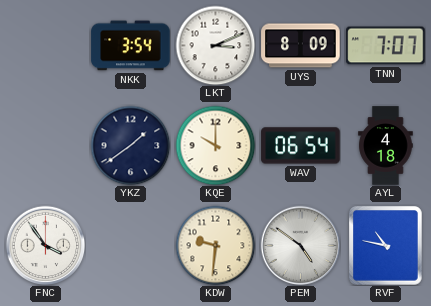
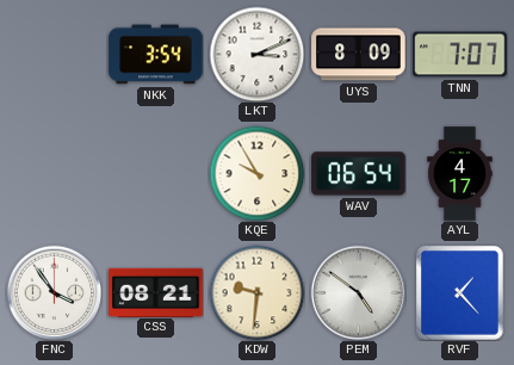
YKZ: 1:39 -> none (130, 145)
KQE: 10:00 -> 9:55 (256, 173)
AYL: 4:18 -> 4:17 (460, 174)
CSS: none -> 08:21 (156, 292)
RVF: 10:47 -> 1:23 (460, 293)
